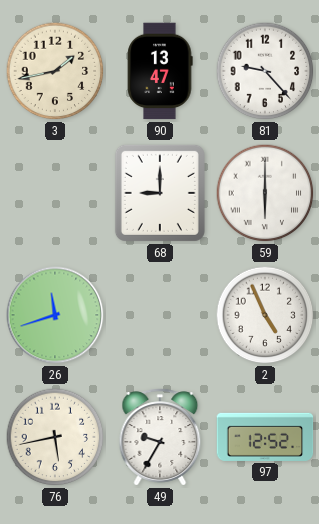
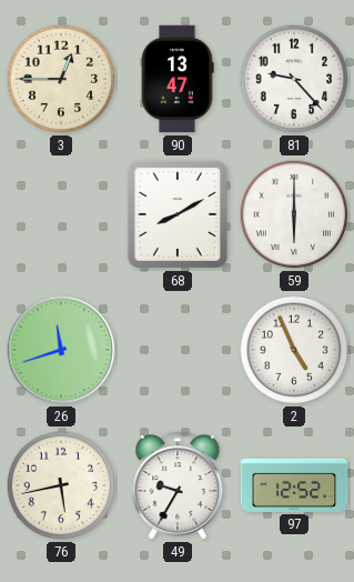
3: 1:43 -> 12:45 (61, 79)
68: 9:00 -> 8:10 (178, 214)
